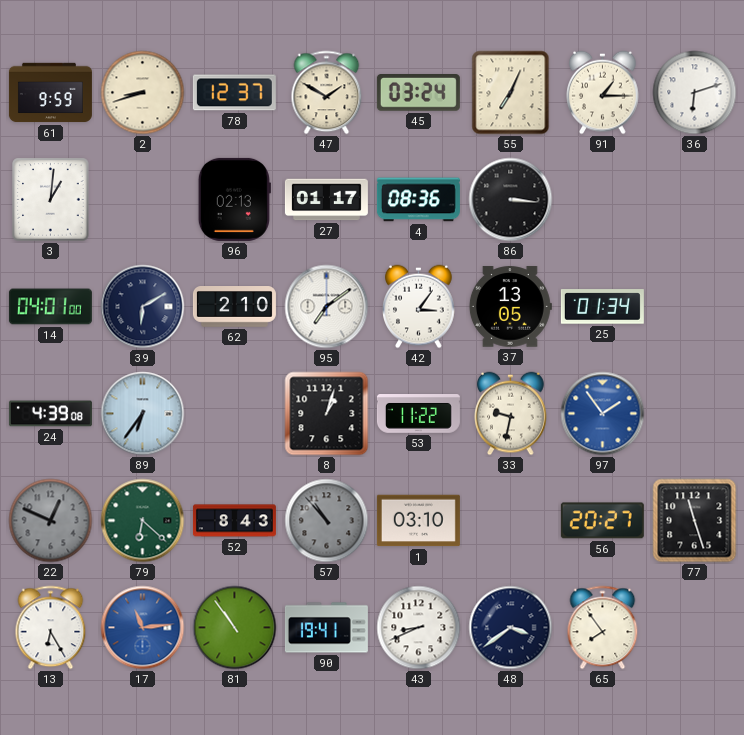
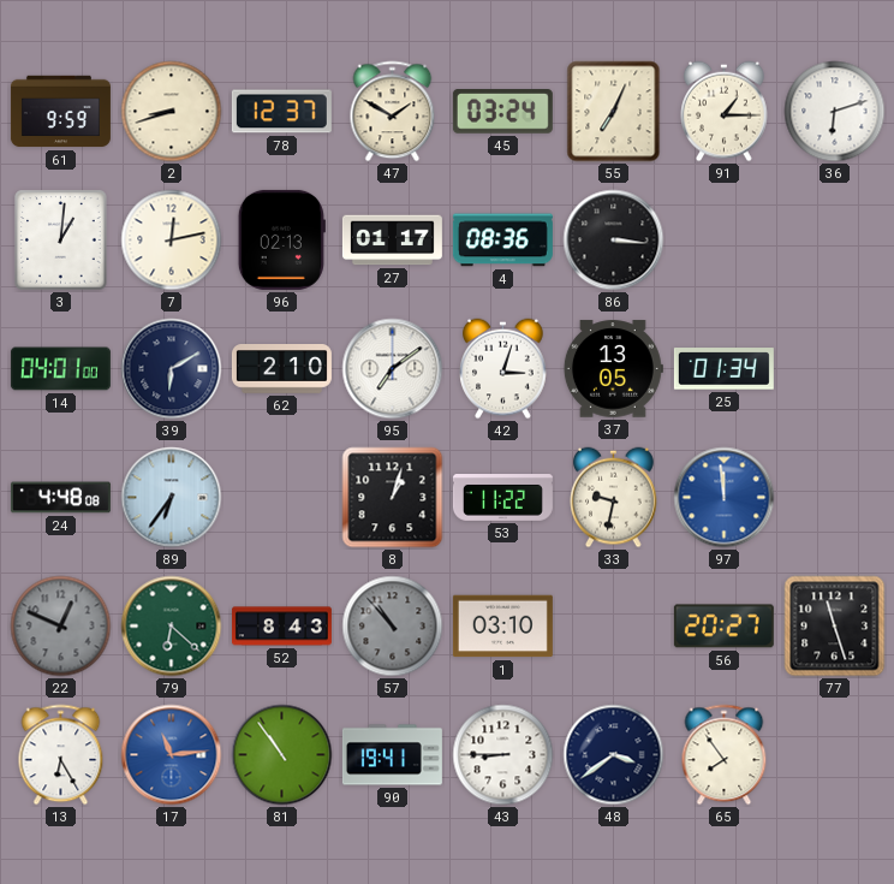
7: none -> 12:13 (172, 241)
42: 3:06 -> 3:03 (503, 369)
24: 4:39 -> 4:48 (60, 498)
97: 1:54 -> 11:59 (725, 498)
43: 8:41 -> 8:45 (503, 755)
